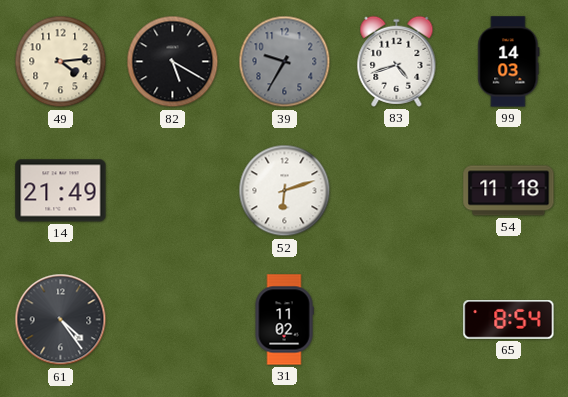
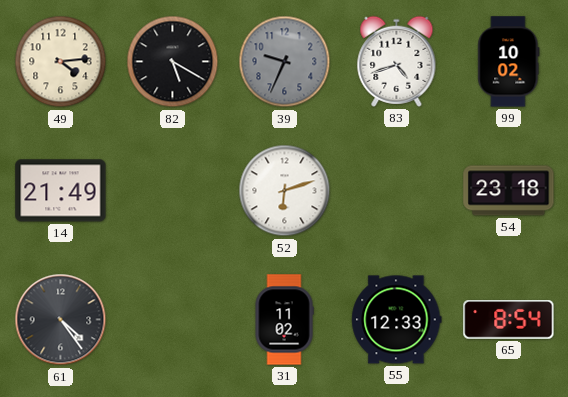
39: 9:35 -> 9:34 (285, 62)
99: 14:03 -> 10:02 (509, 62)
54: 11:18 -> 23:18 (509, 191)
55: none -> 12:33 (397, 320)
